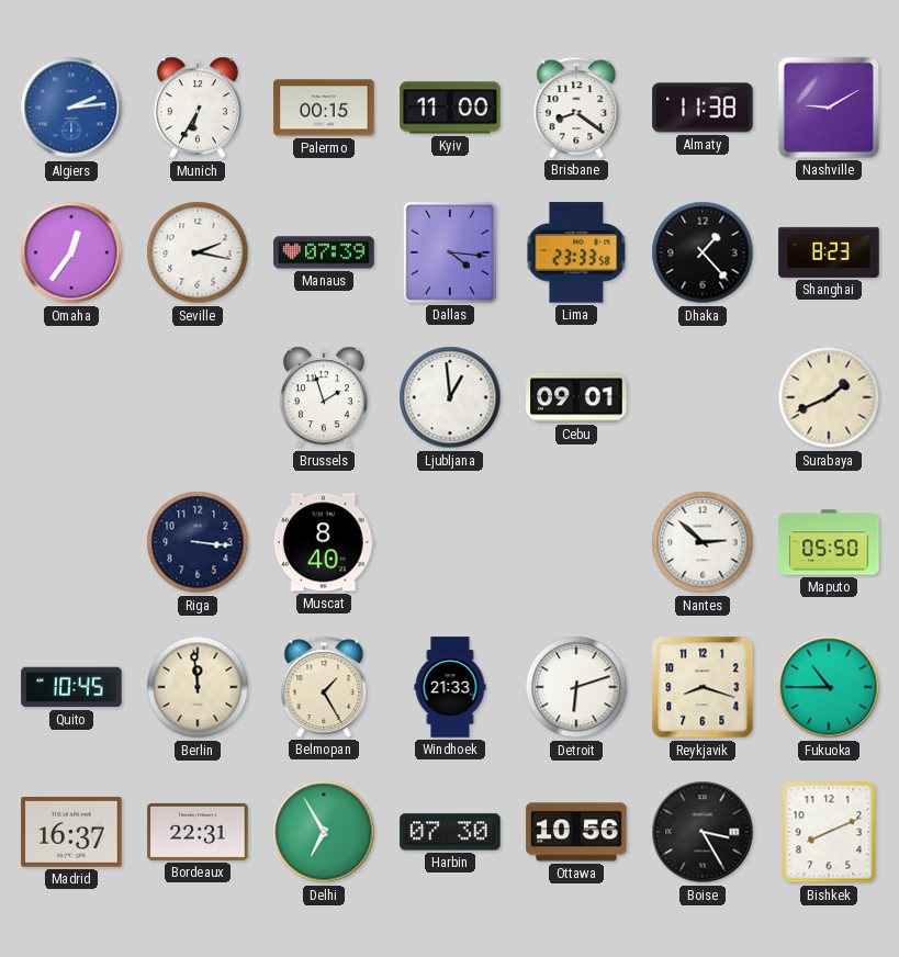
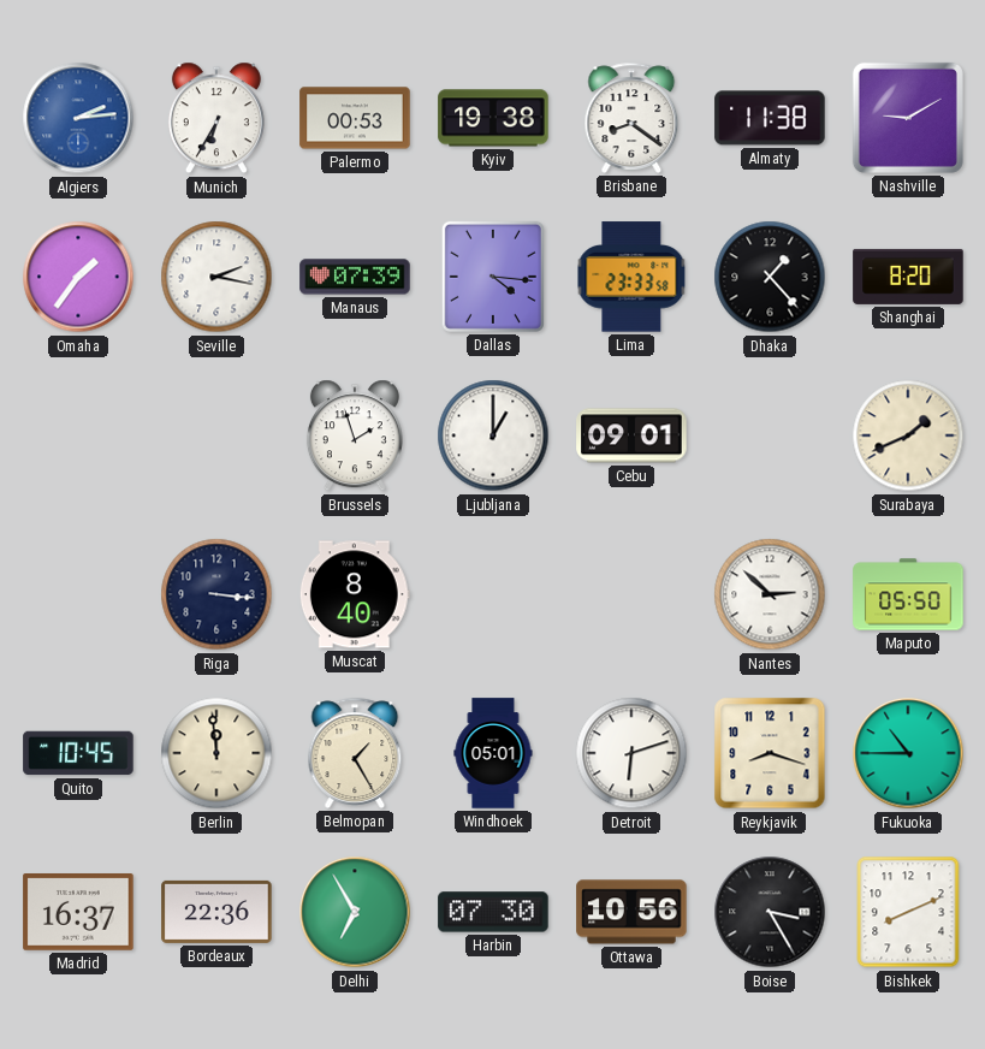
Palermo: 00:15 -> 00:53 (355, 118)
Kyiv: 11:00 -> 19:38 (493, 118)
Omaha: 12:36 -> 1:36 (78, 277)
Shanghai: 8:23 -> 8:20 (908, 277)
Ljubljana: 12:59 -> 1:00 (493, 435)
Windhoek: 21:33 -> 05:01 (493, 753)
Bordeaux: 22:31 -> 22:36 (216, 912)
